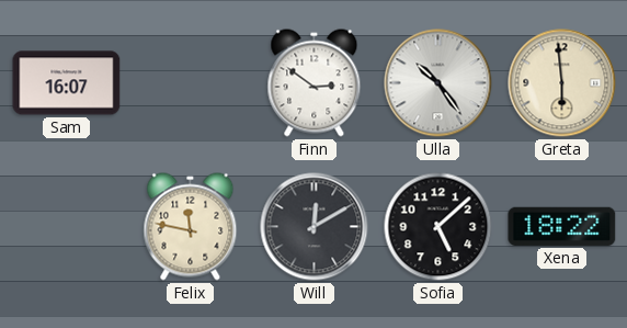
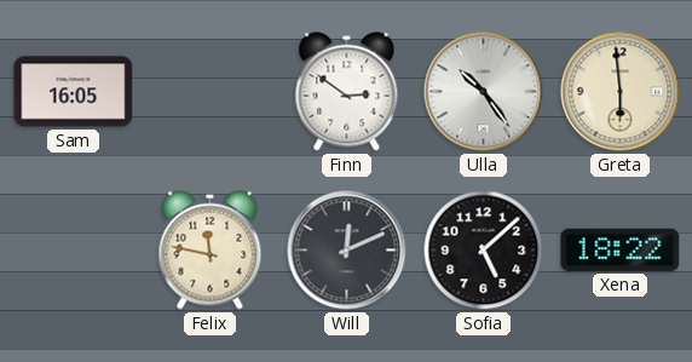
Sam: 16:07 -> 16:05 (74, 92)
Will: 12:10 -> 12:11 (347, 251)
